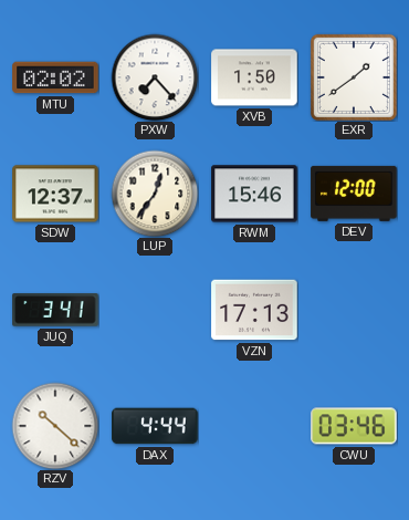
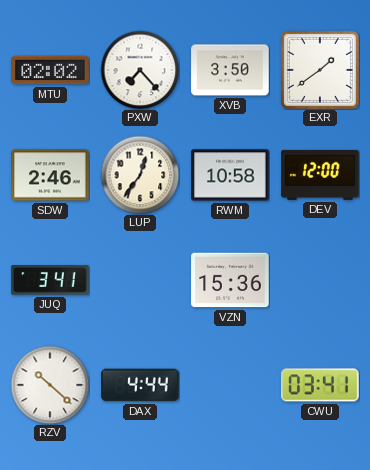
XVB: 1:50 -> 3:50 (230, 70)
SDW: 12:37 -> 2:46 (50, 175)
RWM: 15:46 -> 10:58 (230, 175)
VZN: 17:13 -> 15:36 (230, 280)
CWU: 03:46 -> 03:41 (320, 385)
